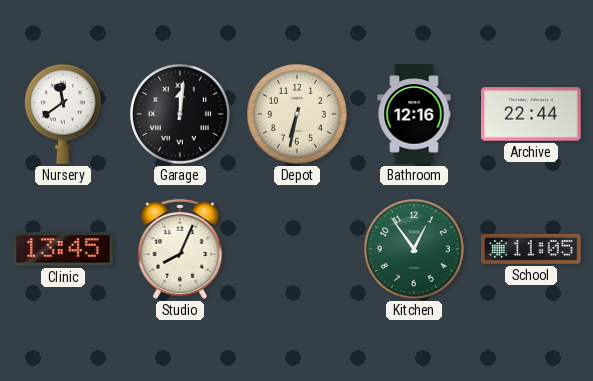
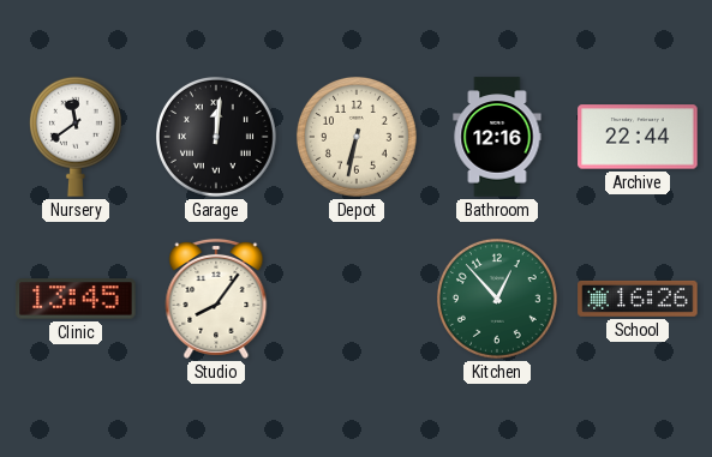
Studio: 8:04 -> 8:06 (216, 299)
Kitchen: 12:54 -> 12:53 (497, 299)
School: 11:05 -> 16:26 (638, 299)
